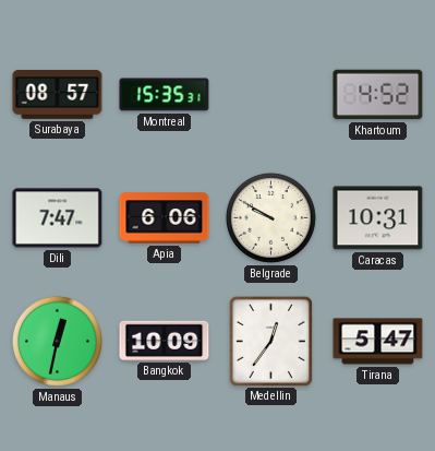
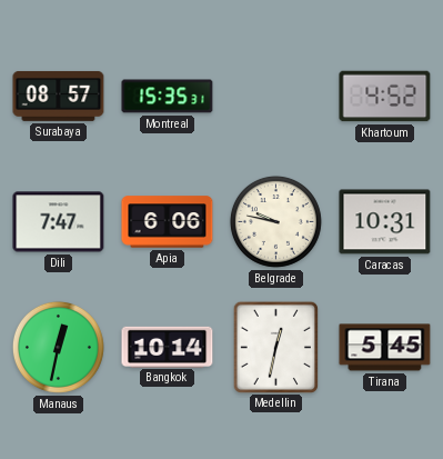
Belgrade: 9:50 -> 9:47 (275, 221)
Bangkok: 10:09 -> 10:14 (168, 347)
Medellin: 12:36 -> 12:32 (275, 347)
Tirana: 5:47 -> 5:45 (385, 348)
